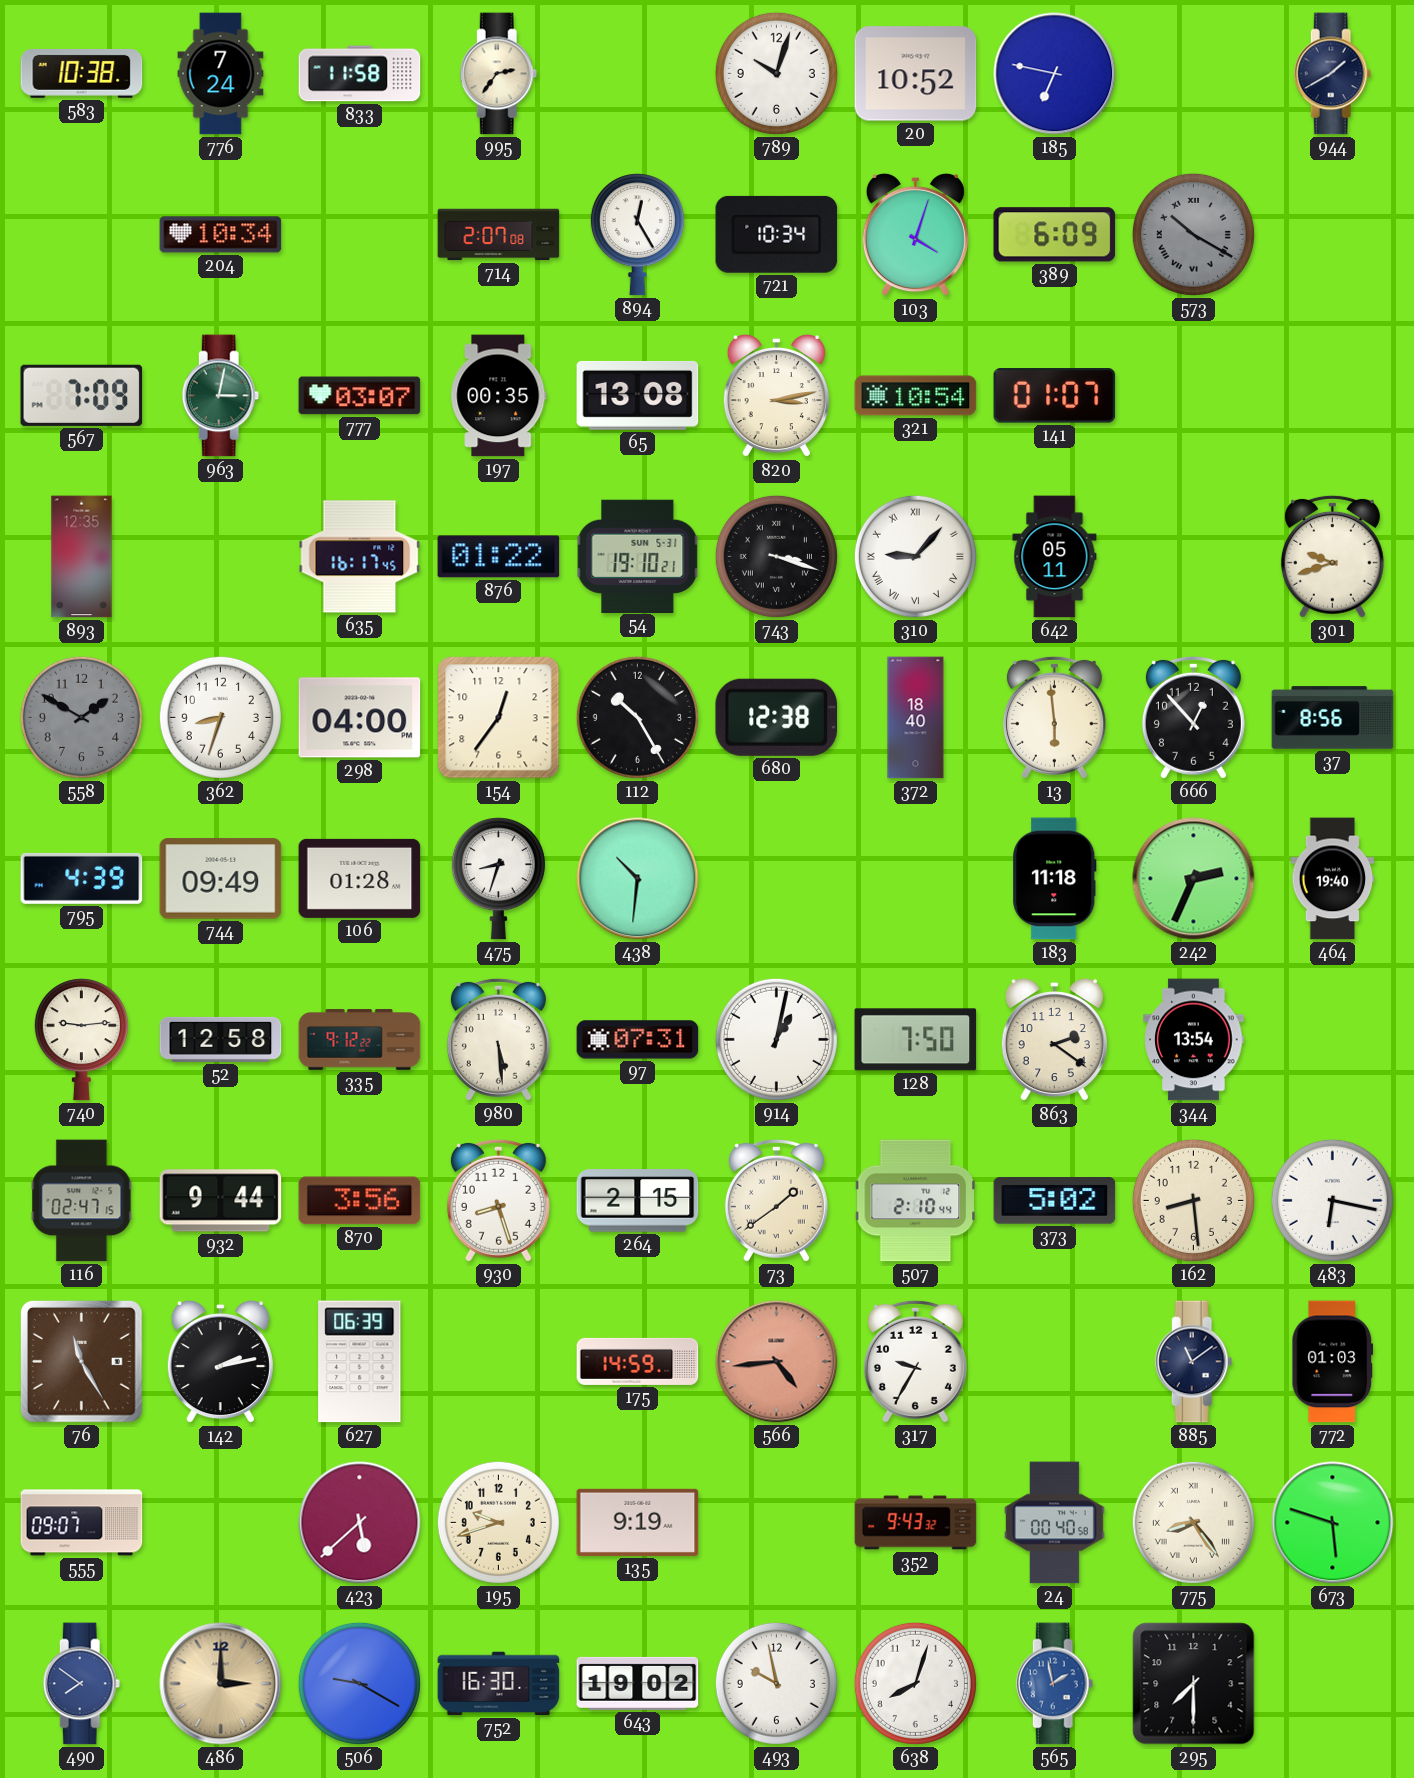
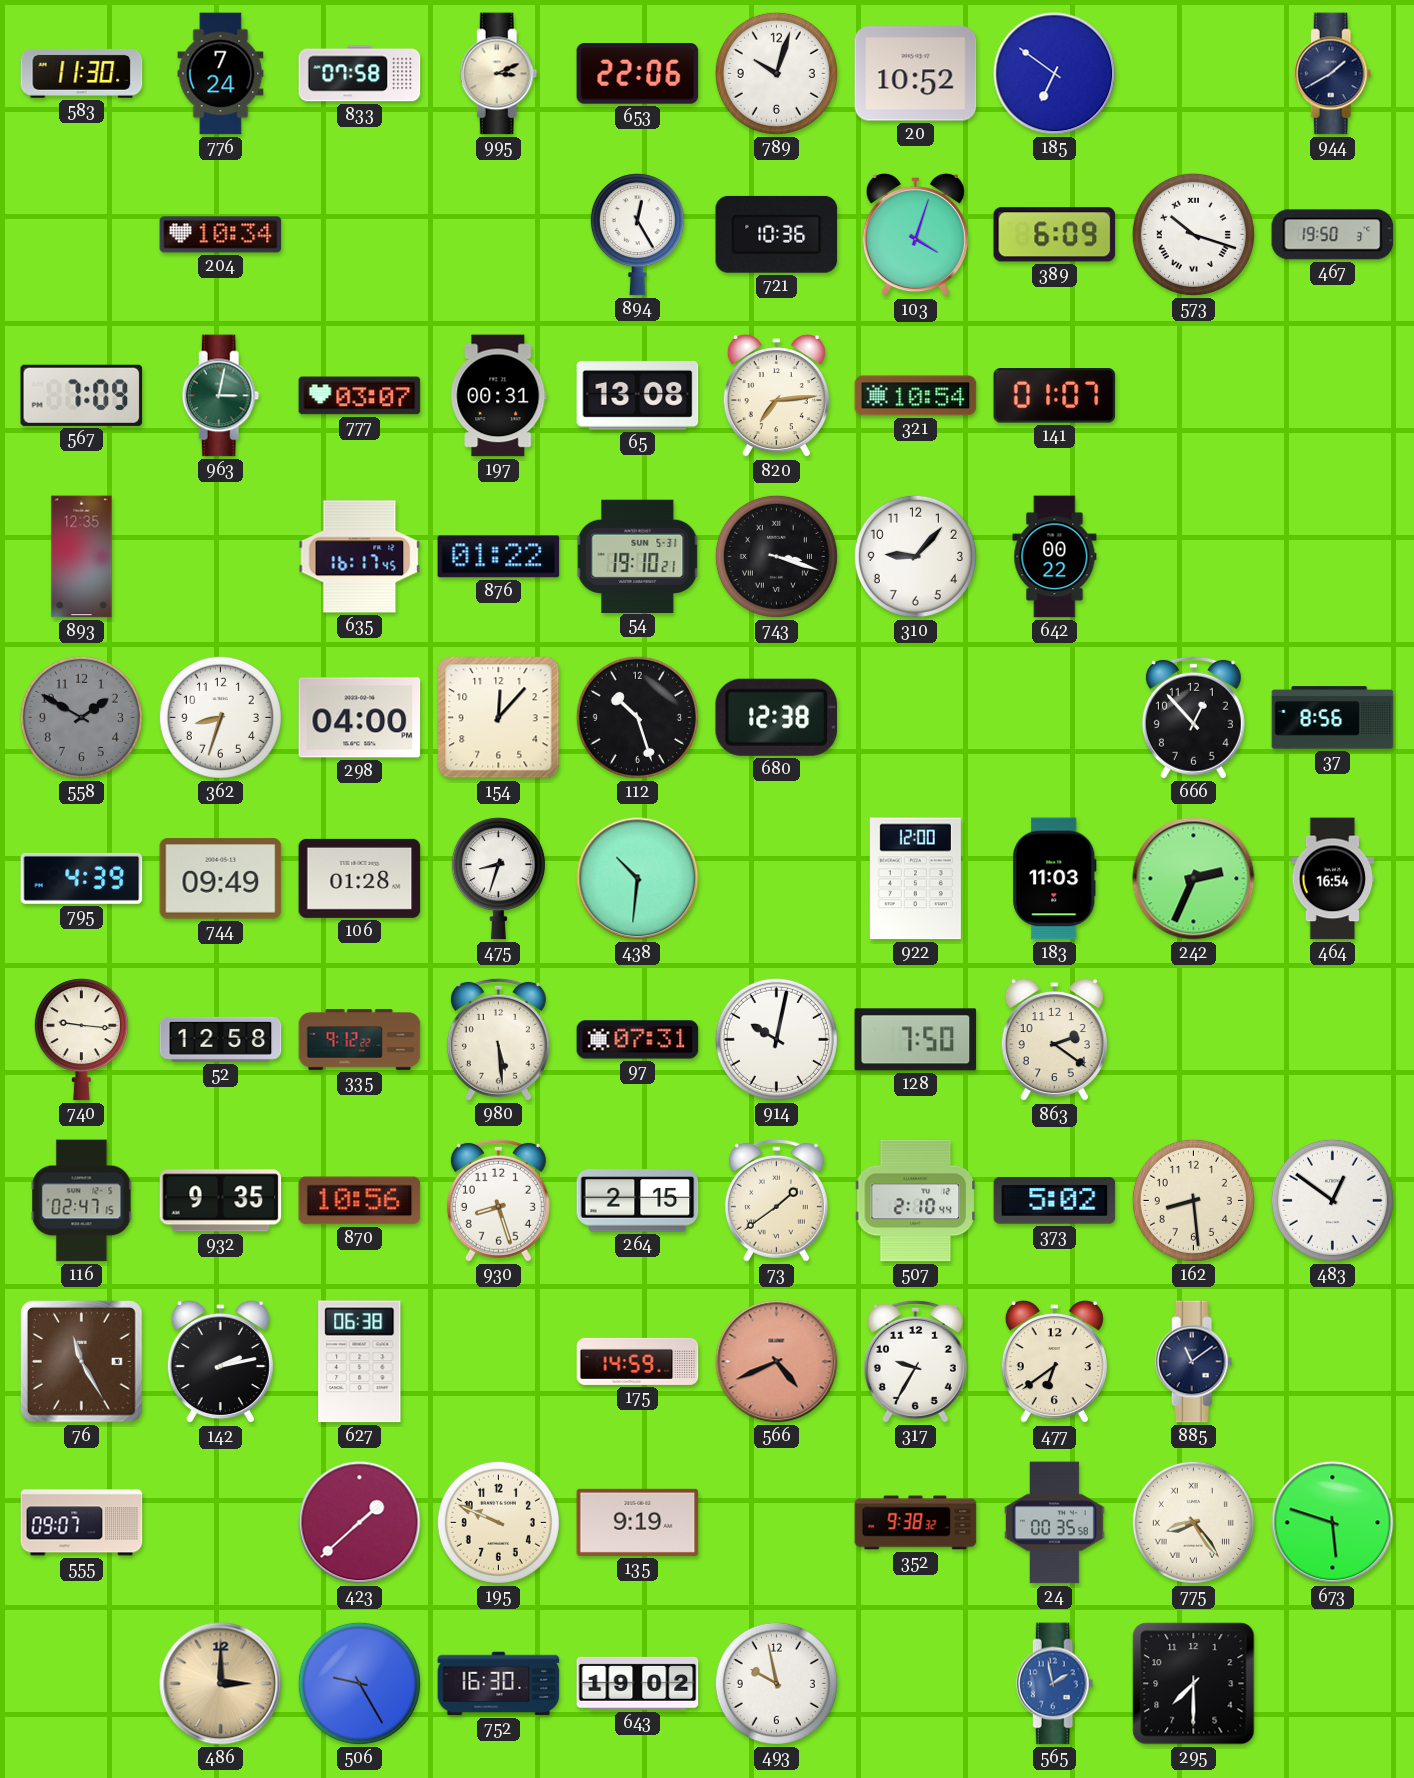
583: 10:38 -> 11:30 (82, 73)
833: 11:58 -> 07:58 (360, 74)
995: 2:36 -> 3:11 (499, 74)
653: none -> 22:06 (638, 74)
185: 6:47 -> 6:51 (1055, 74)
714: 2:07 -> none (499, 235)
721: 10:34 -> 10:36 (777, 234)
573: 10:20 -> 10:18 (1193, 234)
573 dial: grey -> white (1193, 234)
467: none -> 19:50 (1333, 235)
197: 00:35 -> 00:31 (499, 396)
820: 3:13 -> 7:14 (776, 396)
310 numerals: Roman -> Arabic (915, 556)
642: 05:11 -> 00:22 (1055, 557)
301: 9:42 -> none (1332, 556)
154: 12:36 -> 12:07 (499, 718)
112: 10:25 -> 10:27 (637, 717)
372: 18:40 -> none (916, 718)
13: 5:59 -> none (1054, 717)
922: none -> 12:00 (915, 879)
183: 11:18 -> 11:03 (1055, 879)
464: 19:40 -> 16:54 (1333, 879)
740: 9:14 -> 9:16 (81, 1040)
914: 1:02 -> 10:02 (776, 1039)
344: 13:54 -> none (1194, 1040)
932: 9:44 -> 9:35 (221, 1201)
870: 3:56 -> 10:56 (360, 1201)
483: 6:17 -> 12:51 (1332, 1200)
627: 06:39 -> 06:38 (360, 1362)
566: 4:44 -> 4:41 (777, 1362)
477: none -> 6:39 (1054, 1362)
772: 01:03 -> none (1333, 1362)
423: 5:38 -> 1:38 (360, 1523)
195: 9:42 -> 9:49 (498, 1522)
352: 9:43 -> 9:38 (916, 1523)
24: 00:40 -> 00:35 (1055, 1523)
490: 7:51 -> none (82, 1684)
506: 9:20 -> 9:25 (359, 1683)
638: 8:03 -> none (915, 1683)
